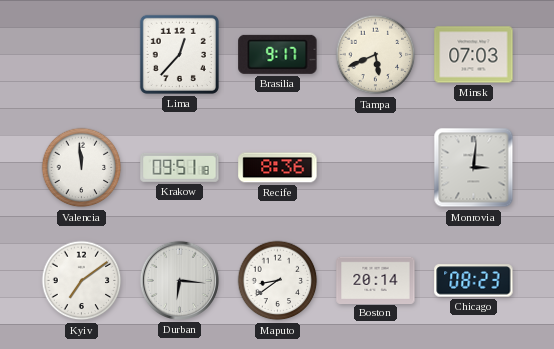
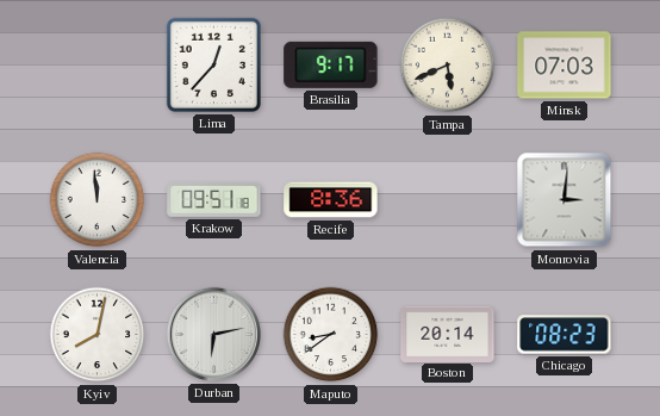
Kyiv: 7:09 -> 8:02 (98, 335)
Durban: 6:16 -> 6:13 (213, 334)
